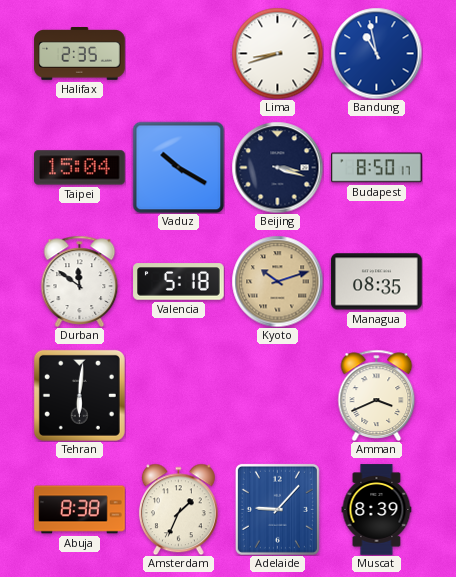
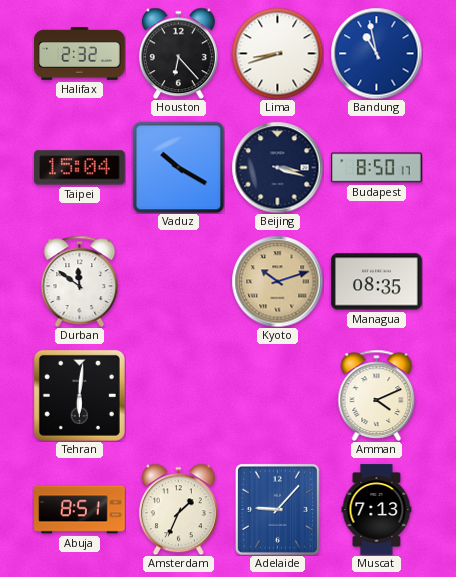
Halifax: 2:35 -> 2:32 (80, 54)
Houston: none -> 6:23 (178, 53)
Valencia: 5:18 -> none (179, 282)
Amman: 3:41 -> 4:11 (377, 395)
Abuja: 8:38 -> 8:51 (80, 510)
Muscat: 8:39 -> 7:13 (377, 510)
